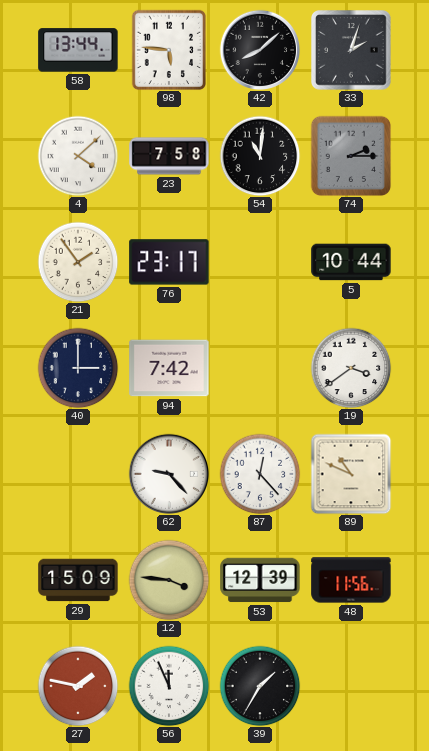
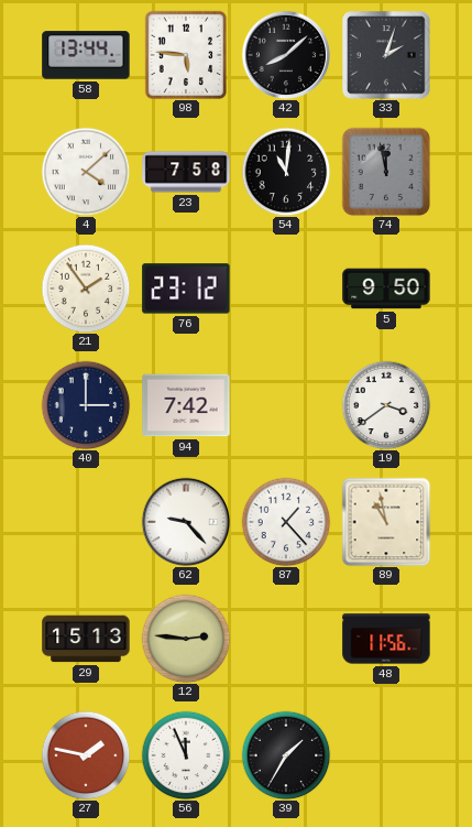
74: 2:15 -> 11:58 (386, 172)
76: 23:17 -> 23:12 (186, 289)
5: 10:44 -> 9:50 (386, 289)
87: 12:23 -> 1:23 (286, 522)
89: 10:49 -> 10:58 (386, 522)
29: 15:09 -> 15:13 (86, 639)
12: 3:46 -> 2:46 (186, 639)
53: 12:39 -> none (260, 580)
